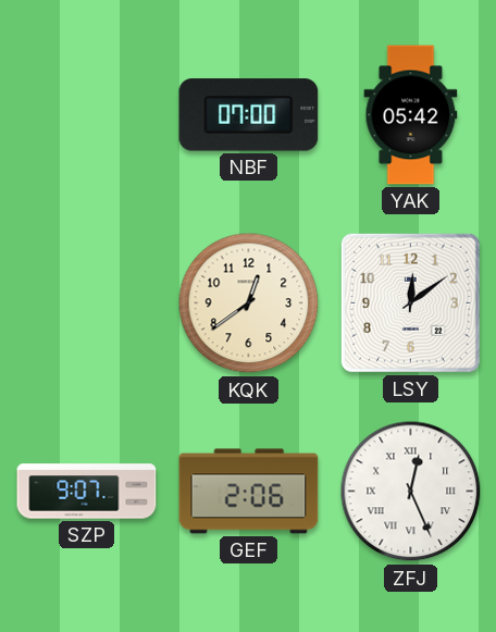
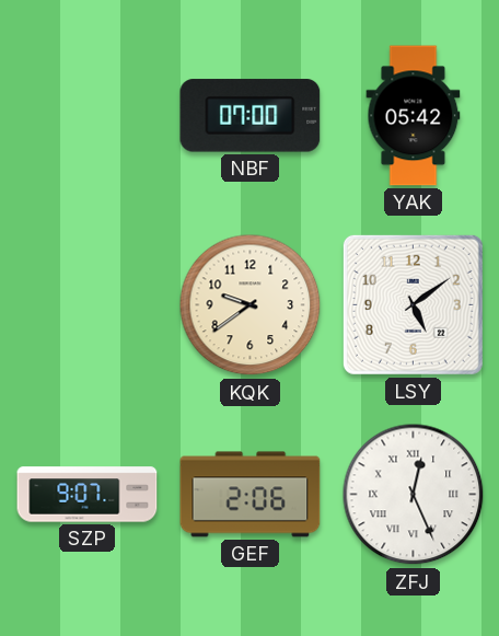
KQK: 12:39 -> 9:39 (251, 305)
LSY: 12:09 -> 5:09 (413, 304)
